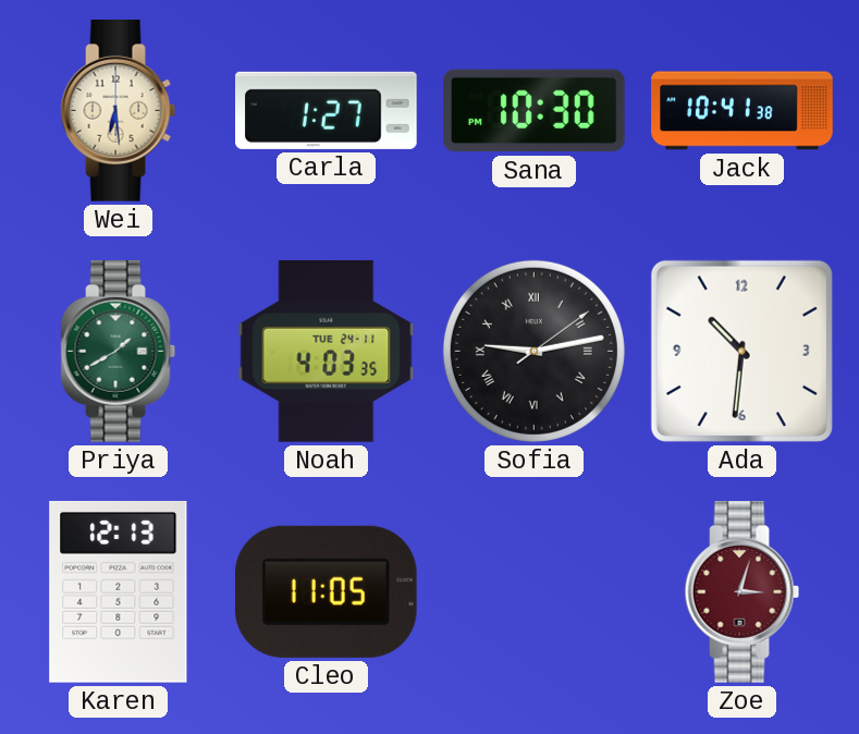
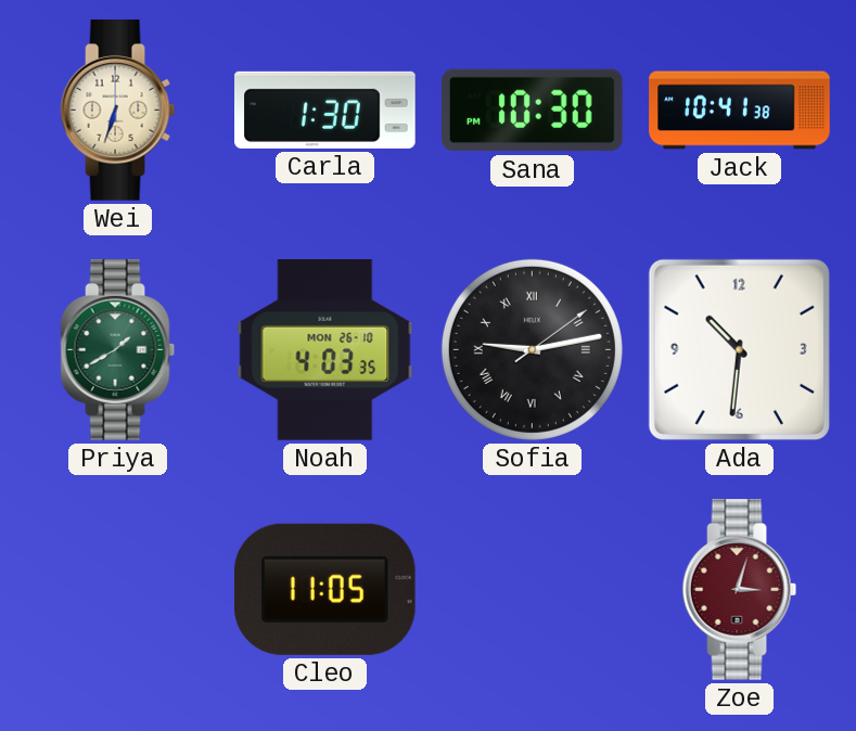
Wei: 6:29 -> 6:33 (118, 111)
Carla: 1:27 -> 1:30 (325, 110)
Noah date: TUE 24-11 -> MON 26-10 (325, 350)
Karen: 12:13 -> none (119, 591)
